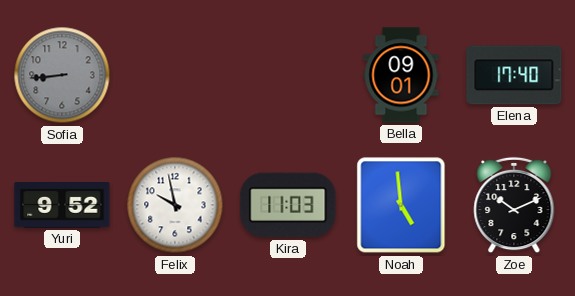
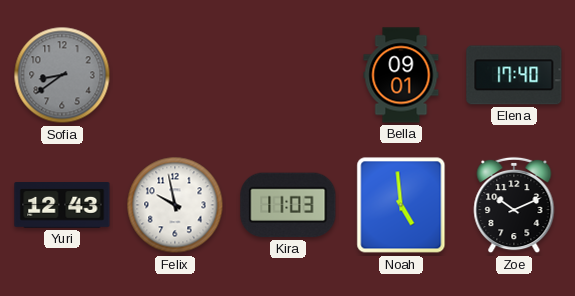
Sofia: 8:44 -> 8:39 (62, 75)
Yuri: 9:52 -> 12:43 (62, 206)
